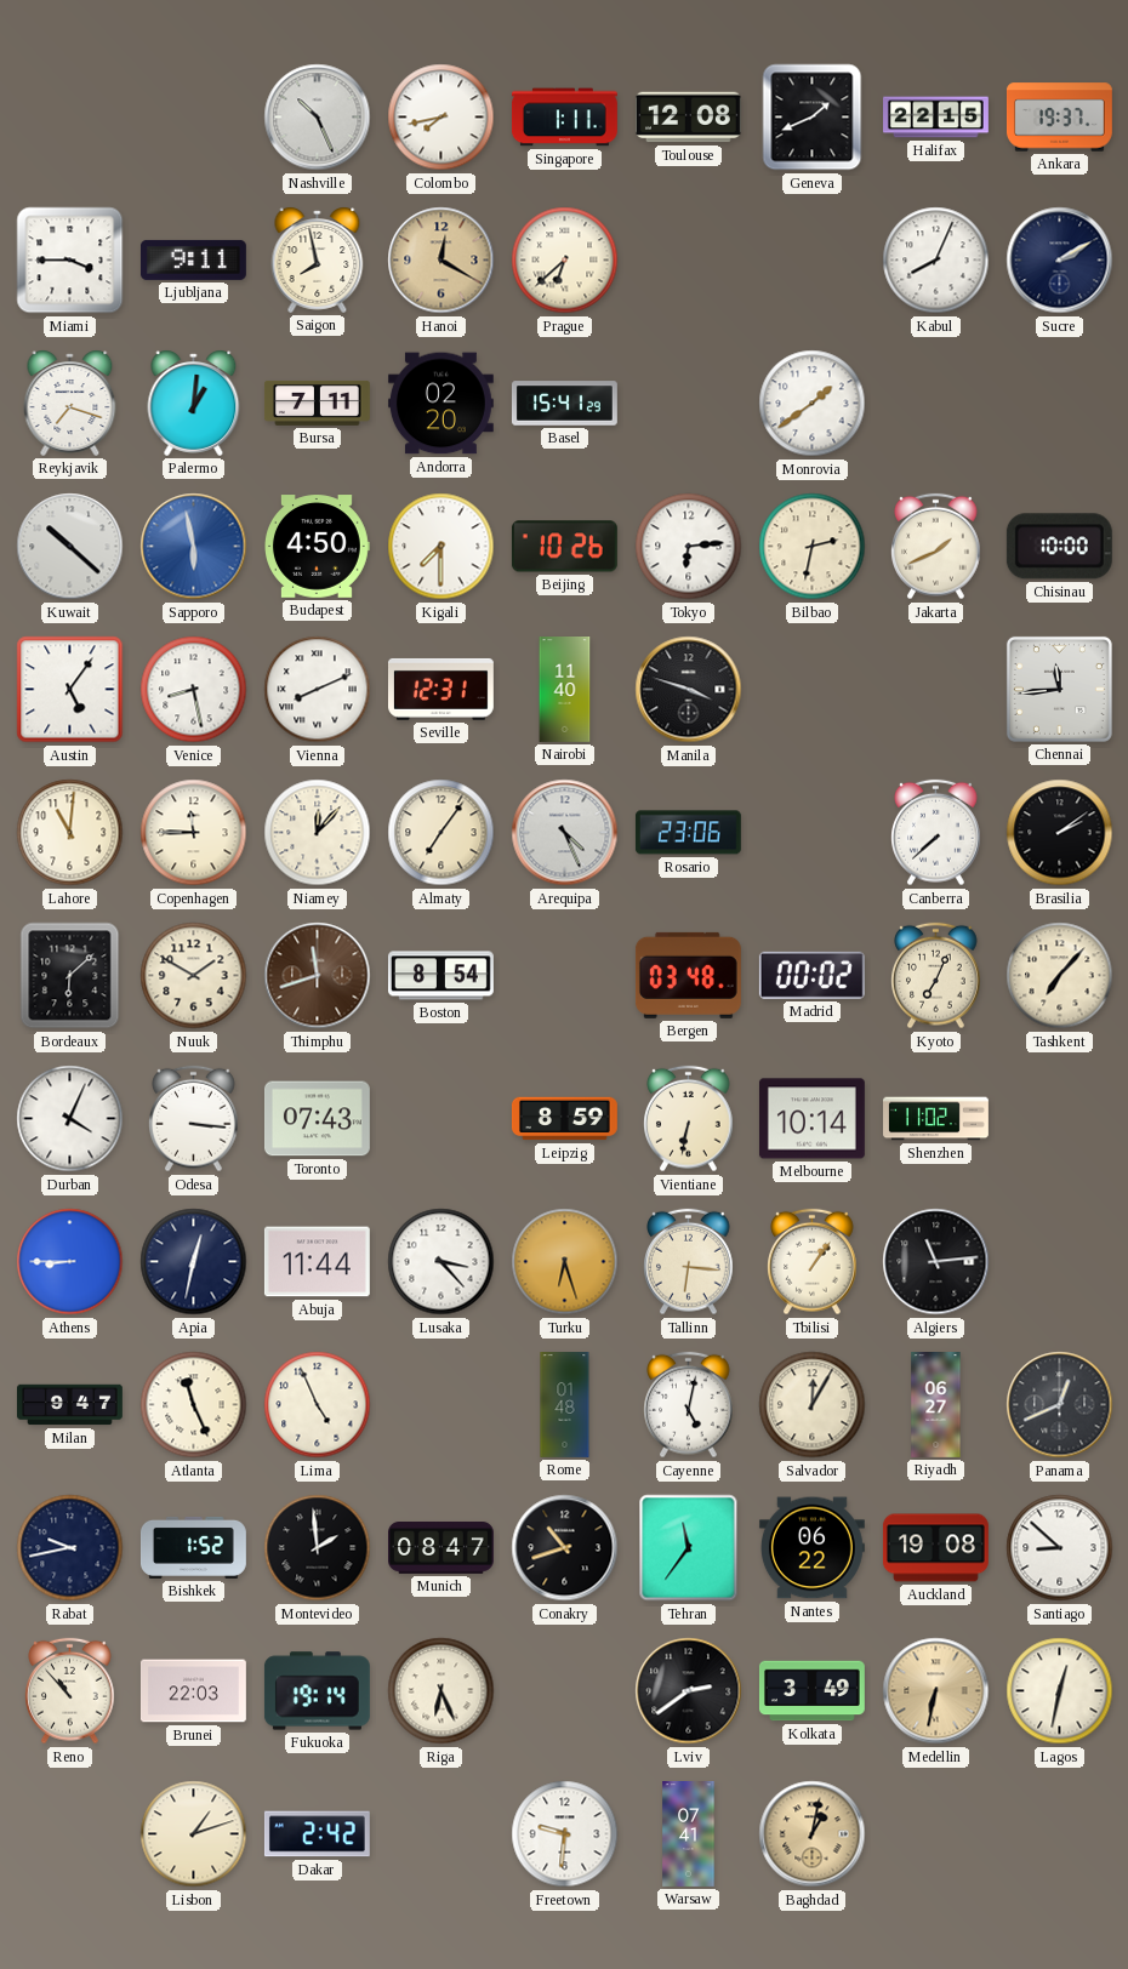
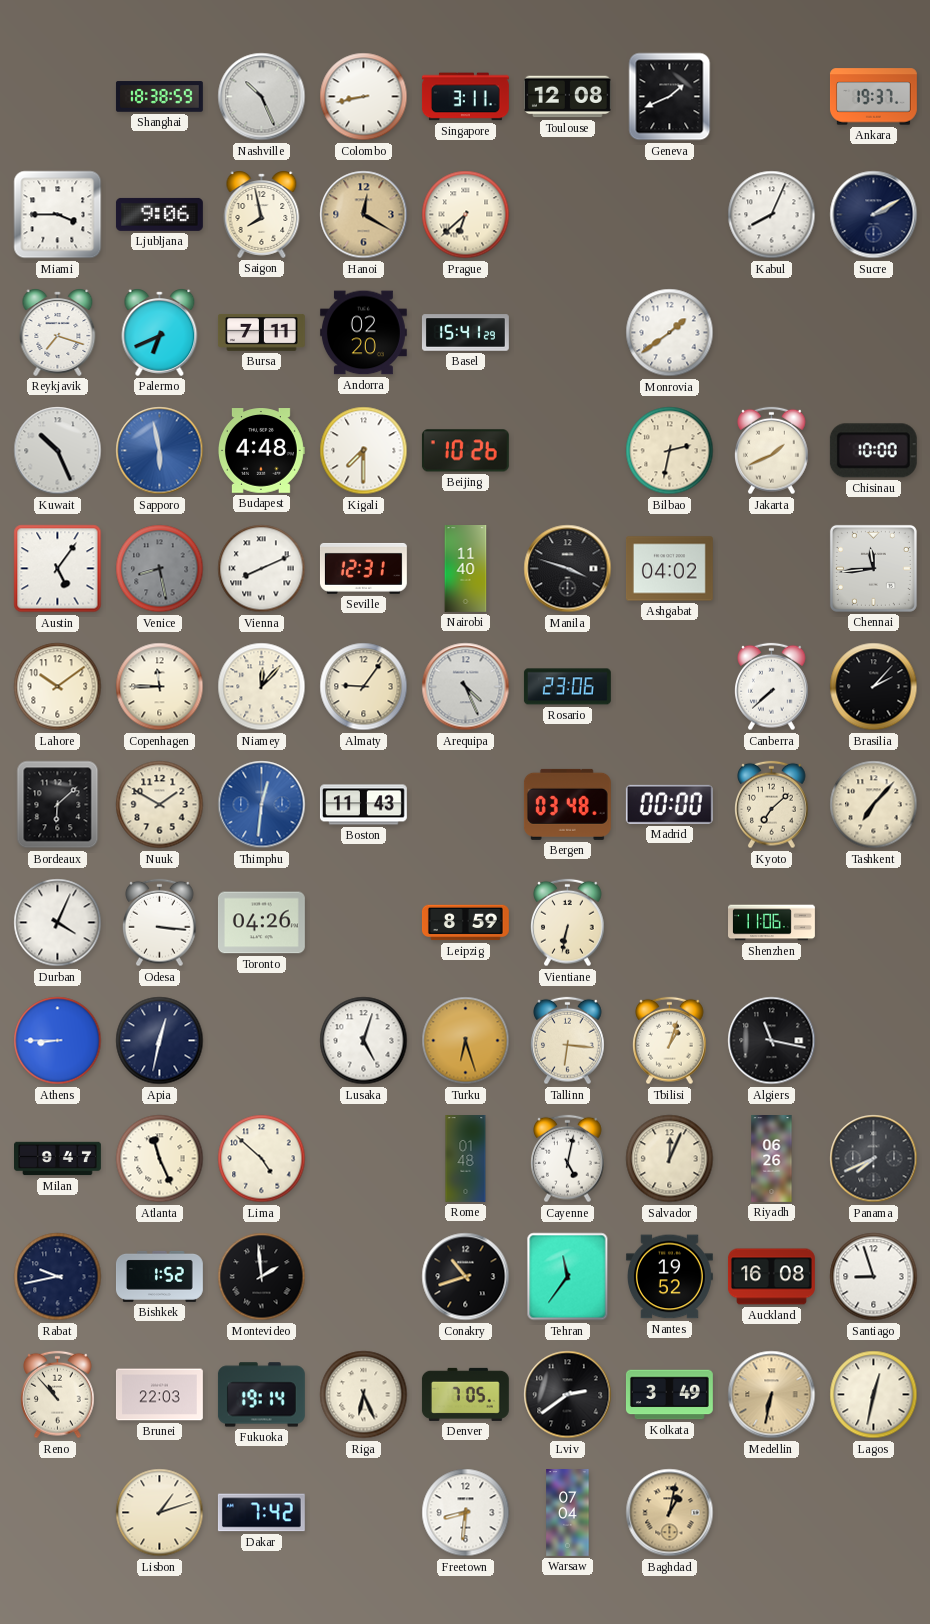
Shanghai: none -> 18:38 (159, 97)
Colombo: 7:43 -> 8:43 (364, 97)
Singapore: 1:11 -> 3:11 (465, 97)
Halifax: 22:15 -> none (936, 118)
Ljubljana: 9:11 -> 9:06 (159, 214)
Palermo: 1:01 -> 6:41 (160, 332)
Kuwait: 10:22 -> 10:26 (58, 451)
Budapest: 4:50 -> 4:48 (262, 451)
Tokyo: 6:14 -> none (689, 547)
Venice dial: white -> grey (160, 569)
Ashgabat: none -> 04:02 (669, 569)
Lahore: 11:01 -> 10:09 (58, 687)
Almaty: 7:06 -> 9:06 (364, 687)
Brasilia: 2:09 -> 2:07 (874, 687)
Thimphu: 11:42 -> 12:31 (262, 805)
Thimphu dial: brown -> blue (262, 805)
Boston: 8:54 -> 11:43 (363, 805)
Madrid: 00:02 -> 00:00 (669, 804)
Kyoto: 7:04 -> 7:08 (772, 805)
Toronto: 07:43 -> 04:26 (261, 923)
Melbourne: 10:14 -> none (811, 1119)
Shenzhen: 11:02 -> 11:06 (772, 923)
Abuja: 11:44 -> none (317, 1262)
Lusaka: 3:23 -> 5:03 (364, 1041)
Tbilisi: 1:06 -> 1:03 (670, 1041)
Algiers: 11:14 -> 11:17 (772, 1041)
Lima: 4:56 -> 4:52 (262, 1159)
Salvador: 12:05 -> 12:04 (670, 1159)
Riyadh: 06:27 -> 06:26 (772, 1159)
Panama: 12:41 -> 7:41 (874, 1159)
Munich: 08:47 -> none (441, 1548)
Nantes: 06:22 -> 19:52 (669, 1277)
Auckland: 19:08 -> 16:08 (771, 1277)
Santiago: 8:52 -> 8:57 (874, 1277)
Denver: none -> 7:05 (465, 1394)
Dakar: 2:42 -> 7:42 (261, 1513)
Freetown: 9:31 -> 8:31 (466, 1513)
Warsaw: 07:41 -> 07:04 (568, 1513)
